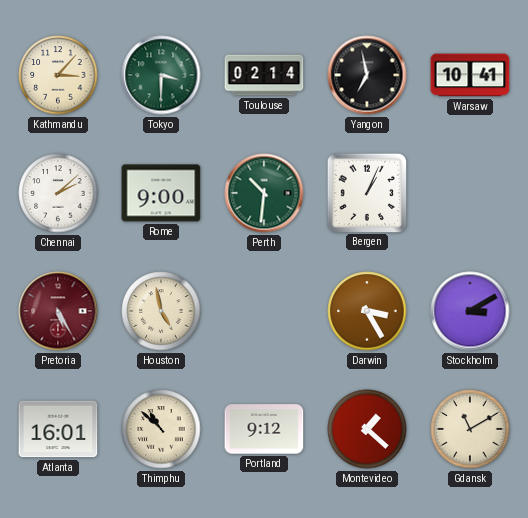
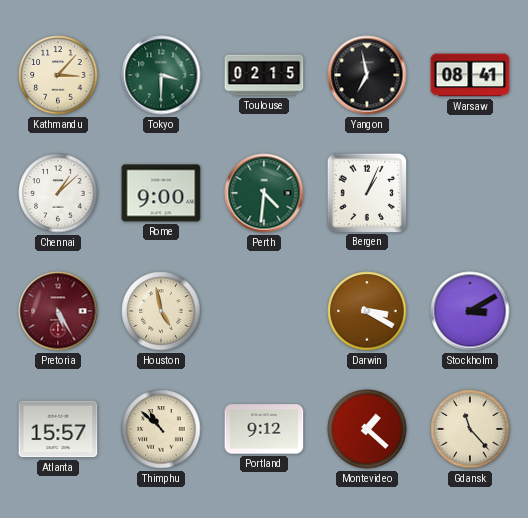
Toulouse: 02:14 -> 02:15 (264, 75)
Warsaw: 10:41 -> 08:41 (470, 75)
Chennai: 2:08 -> 1:08 (58, 193)
Perth: 10:31 -> 4:31 (264, 193)
Darwin: 3:25 -> 3:20 (367, 311)
Atlanta: 16:01 -> 15:57 (58, 429)
Gdansk: 11:10 -> 11:23 (470, 429)
